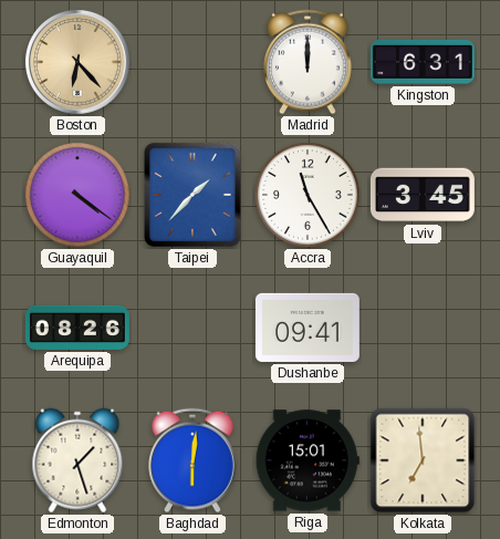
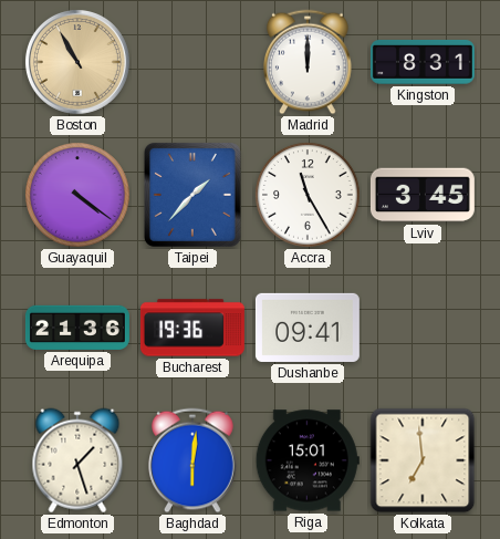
Boston: 6:23 -> 10:55 (77, 62)
Kingston: 6:31 -> 8:31 (423, 62)
Arequipa: 08:26 -> 21:36 (77, 328)
Bucharest: none -> 19:36 (192, 328)
